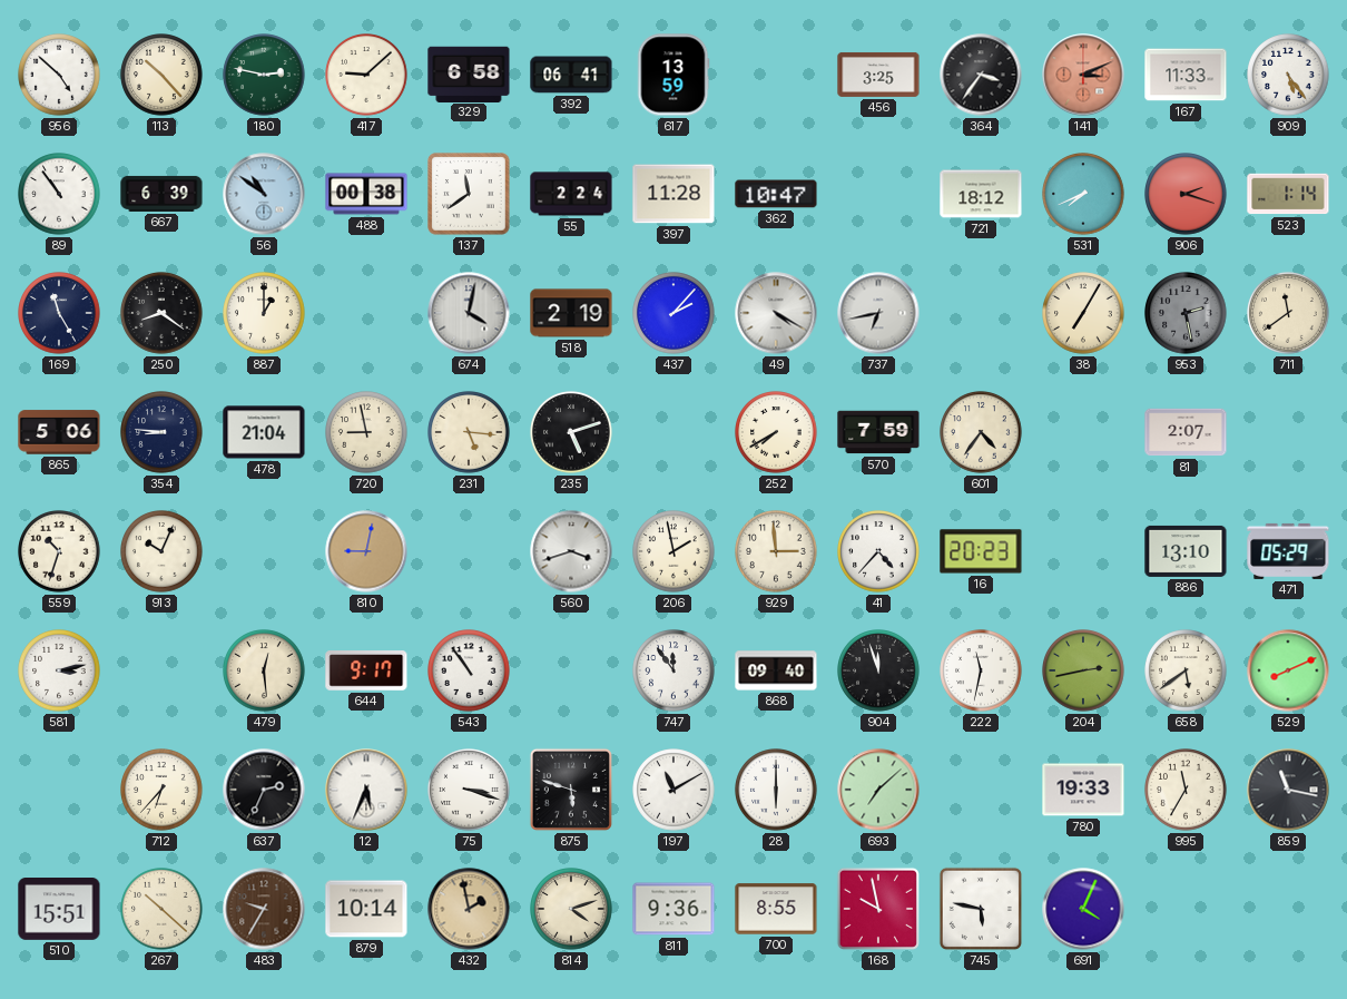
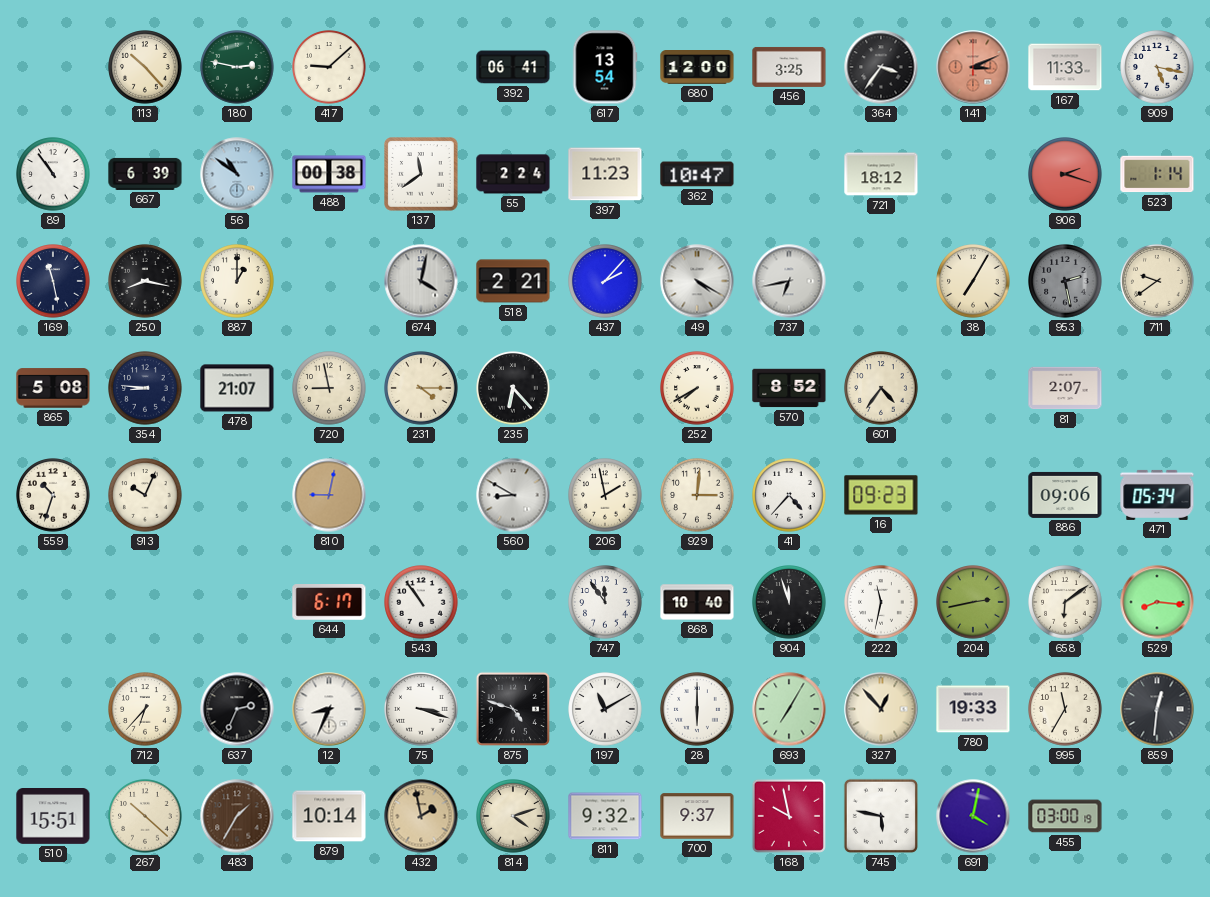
956: 4:52 -> none (59, 75)
329: 6:58 -> none (469, 74)
617: 13:59 -> 13:54 (605, 67)
680: none -> 12:00 (697, 68)
909: 5:24 -> 5:17 (1157, 67)
397: 11:28 -> 11:23 (605, 174)
531: 7:41 -> none (1083, 194)
169: 11:25 -> 11:28 (53, 281)
250: 8:21 -> 8:17 (145, 281)
518: 2:19 -> 2:21 (513, 281)
711: 11:39 -> 9:39 (1157, 281)
865: 5:06 -> 5:08 (53, 388)
478: 21:04 -> 21:07 (237, 388)
231: 5:16 -> 4:15 (421, 388)
235: 5:12 -> 6:23 (513, 388)
570: 7:59 -> 8:52 (789, 388)
560: 3:42 -> 8:50 (513, 495)
929: 2:59 -> 3:01 (697, 495)
16: 20:23 -> 09:23 (881, 495)
886: 13:10 -> 09:06 (1065, 495)
471: 05:29 -> 05:34 (1157, 495)
581: 3:13 -> none (59, 670)
479: 12:29 -> none (264, 670)
644: 9:17 -> 6:17 (329, 603)
868: 09:40 -> 10:40 (697, 602)
658: 5:39 -> 6:09 (1065, 602)
529: 8:11 -> 8:16 (1157, 602)
12: 5:34 -> 8:34 (329, 709)
875: 5:48 -> 4:48 (513, 709)
693: 7:08 -> 7:05 (789, 709)
327: none -> 12:53 (881, 709)
859: 11:17 -> 12:31 (1157, 709)
483: 9:35 -> 1:35 (237, 816)
811: 9:36 -> 9:32 (605, 816)
700: 8:55 -> 9:37 (697, 816)
691: 4:04 -> 4:02 (973, 816)
455: none -> 03:00 (1065, 816)
